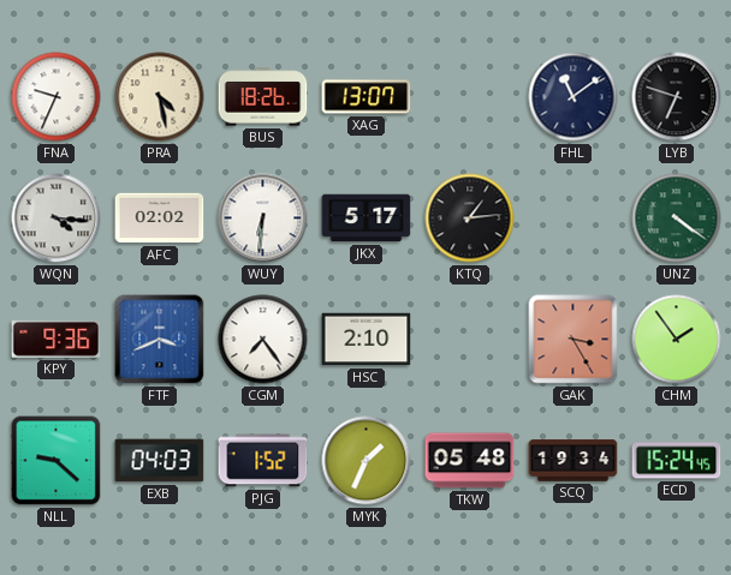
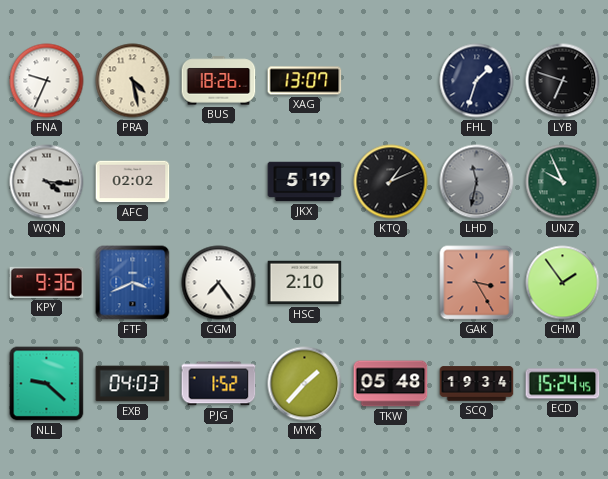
FHL: 11:09 -> 1:33 (477, 81)
WUY: 6:31 -> none (263, 218)
JKX: 5:17 -> 5:19 (305, 182)
KTQ: 1:14 -> 1:11 (391, 182)
LHD: none -> 11:32 (477, 182)
UNZ: 4:21 -> 9:56 (563, 182)
MYK: 1:34 -> 1:37 (305, 384)
